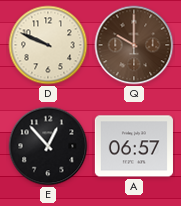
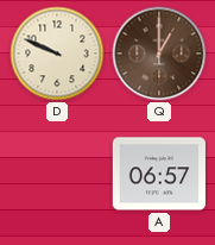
Q: 10:00 -> 1:00 (159, 54)
E: 12:53 -> none (48, 146)
